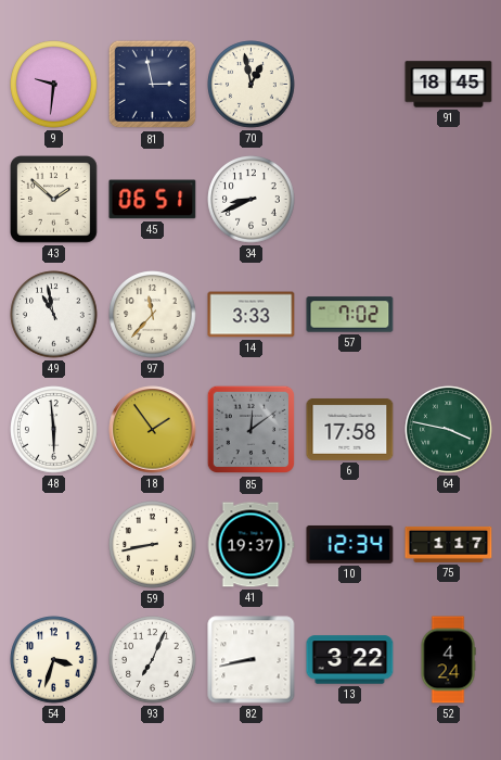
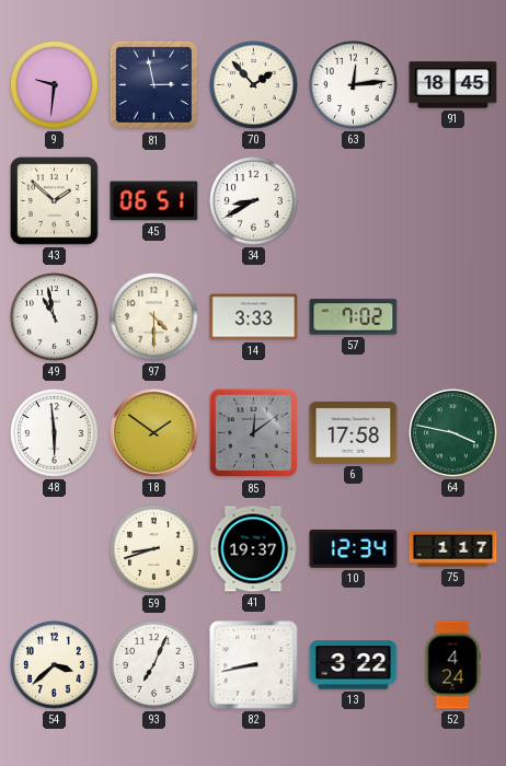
70: 12:58 -> 1:53 (254, 85)
63: none -> 12:14 (354, 85)
34: 8:41 -> 8:40 (254, 201)
97: 11:37 -> 4:30 (154, 317)
18: 1:54 -> 1:51 (154, 433)
59: 8:43 -> 8:42 (154, 549)
54: 3:33 -> 3:38 (55, 665)
